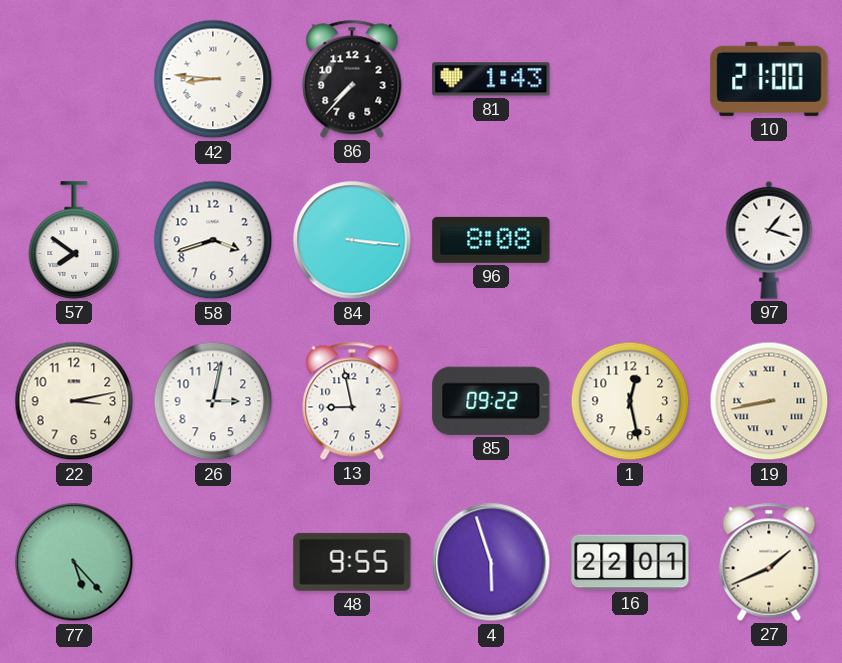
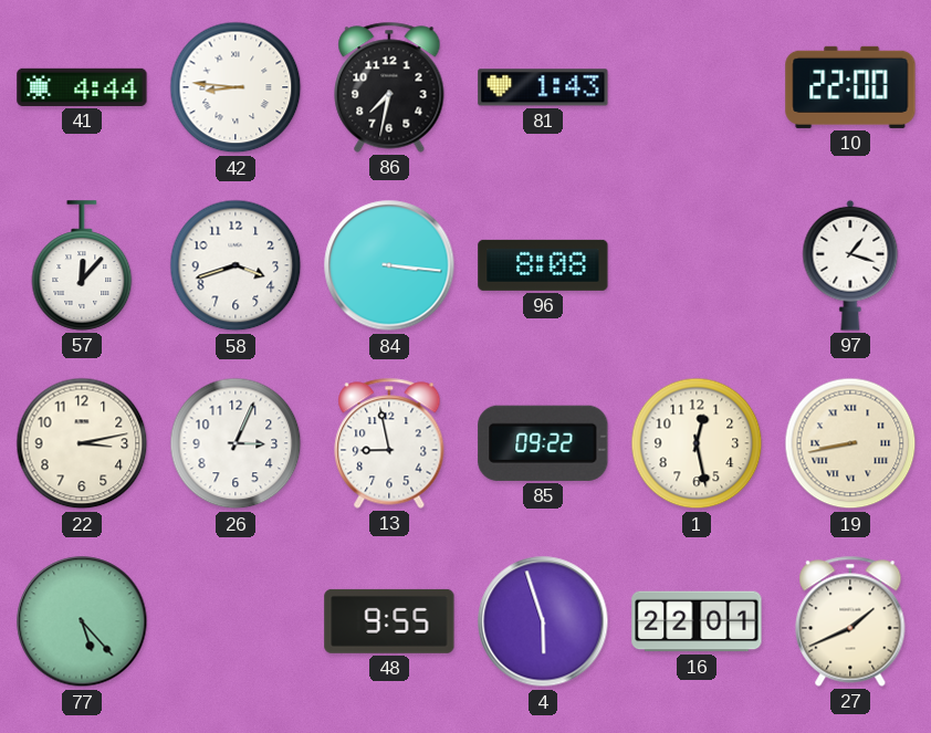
41: none -> 4:44 (82, 87)
86: 7:37 -> 7:32 (389, 87)
10: 21:00 -> 22:00 (850, 87)
57: 7:51 -> 12:07 (82, 265)
26: 3:02 -> 3:04 (236, 443)
